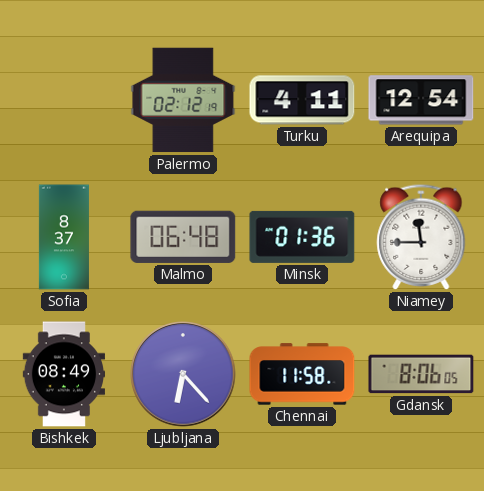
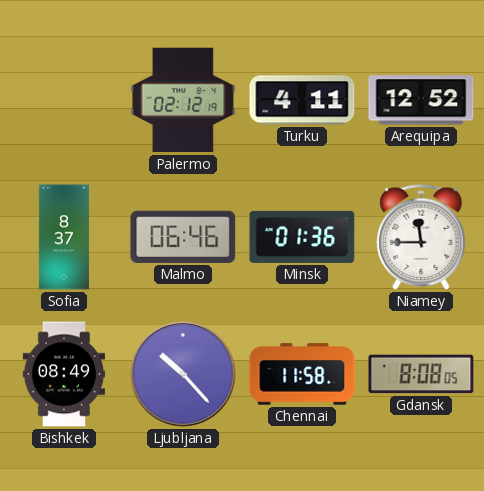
Arequipa: 12:54 -> 12:52 (421, 100)
Malmo: 06:48 -> 06:46 (183, 237)
Ljubljana: 6:23 -> 10:23 (183, 374)
Gdansk: 8:06 -> 8:08 (421, 374)
